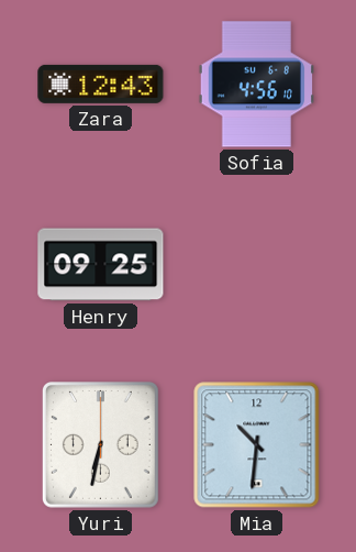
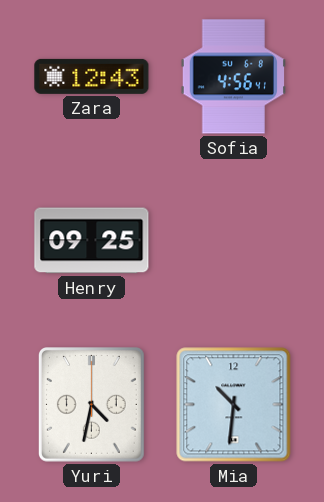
Sofia: 4:56:10 -> 4:56:41 (234, 77)
Yuri: 6:32 -> 4:32 (92, 405)
